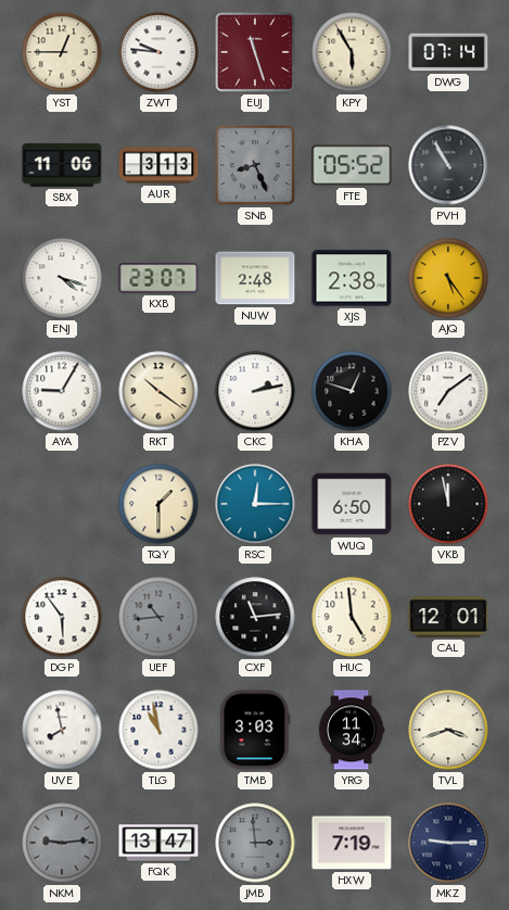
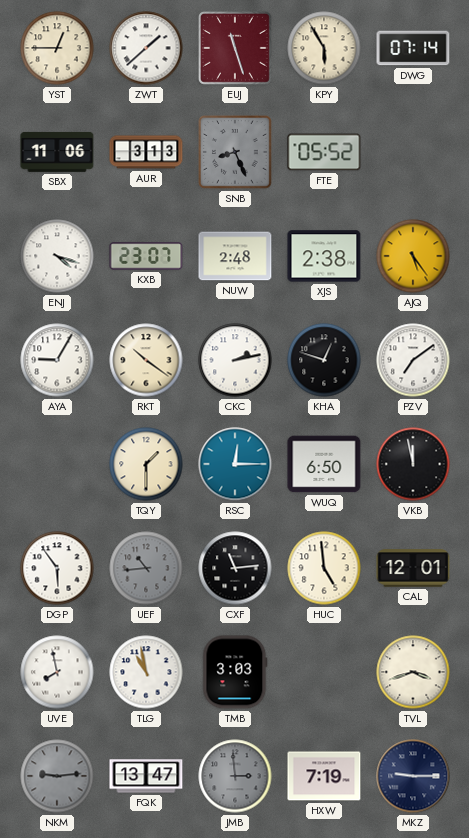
ZWT: 9:46 -> 1:38 (146, 48)
PVH: 10:55 -> none (448, 165)
YRG: 11:34 -> none (352, 730)
